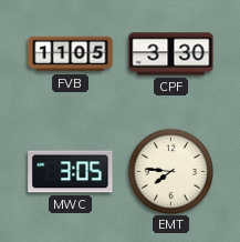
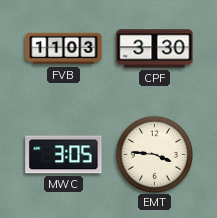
FVB: 11:05 -> 11:03 (64, 49)
EMT: 7:46 -> 3:46 (154, 154)
